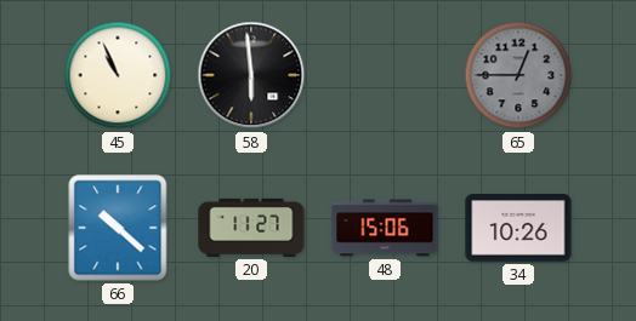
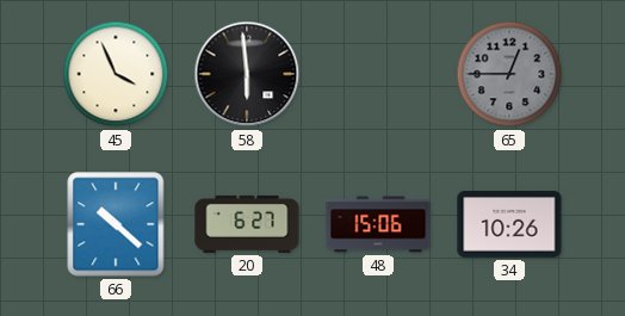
45: 10:56 -> 3:56 (116, 74)
20: 11:27 -> 6:27 (247, 224)
